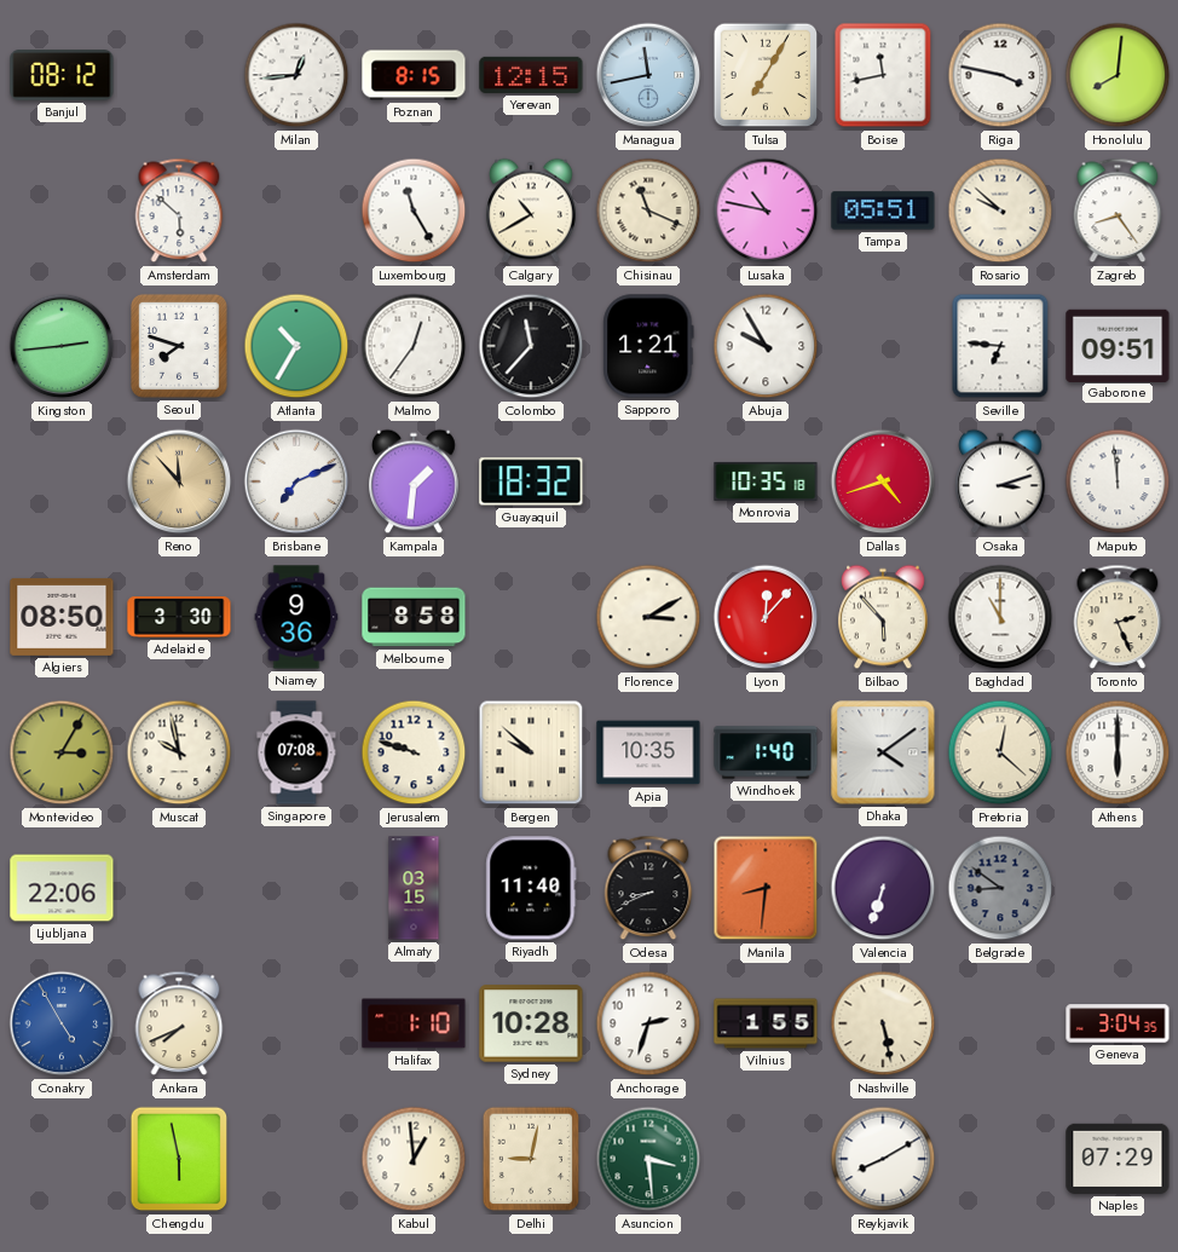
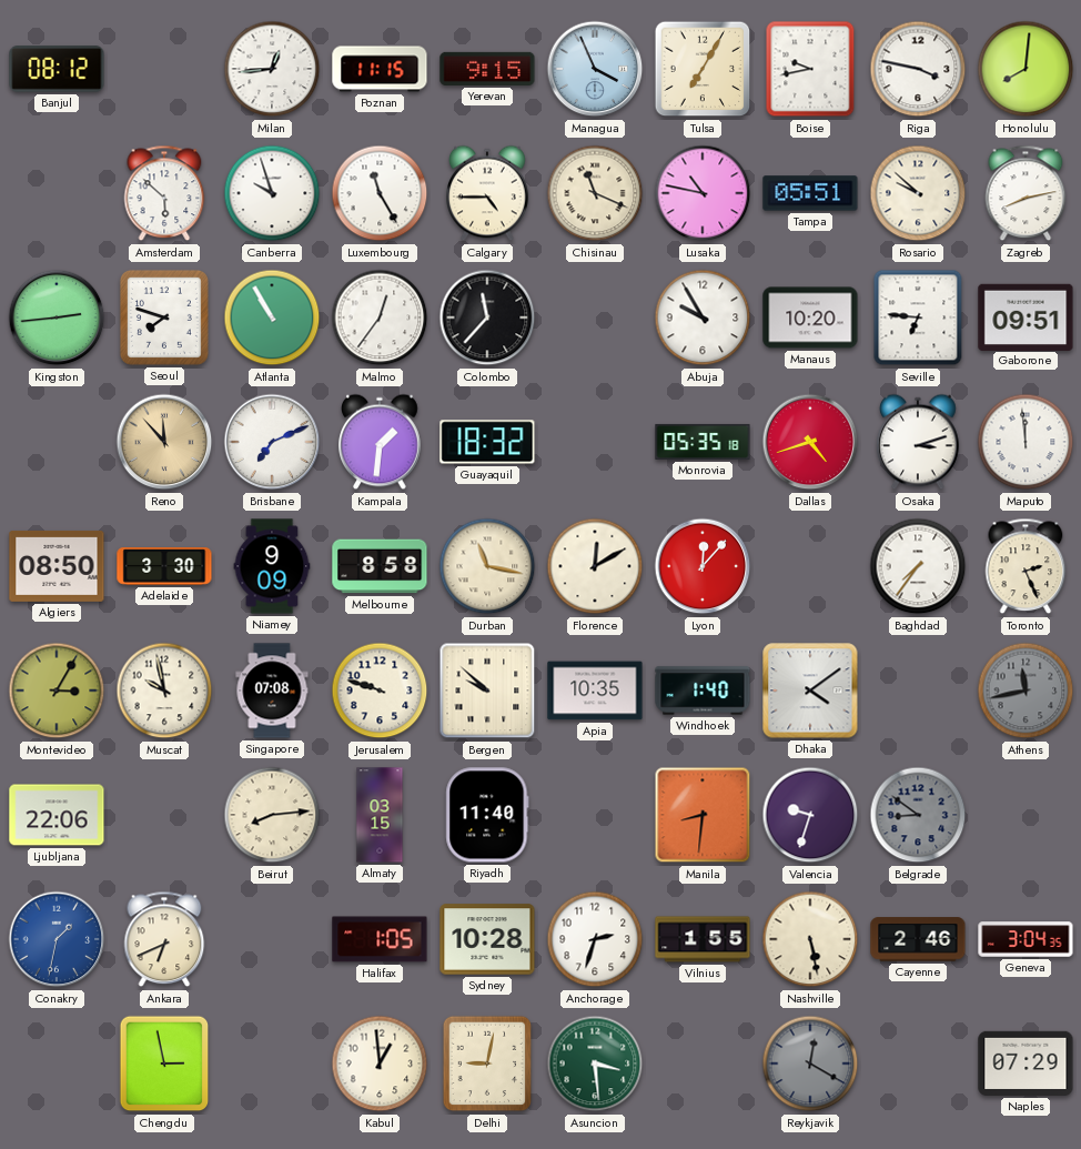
Poznan: 8:15 -> 11:15 (380, 69)
Yerevan: 12:15 -> 9:15 (487, 69)
Managua: 11:43 -> 3:56 (595, 69)
Boise: 11:43 -> 9:43 (810, 69)
Canberra: none -> 9:57 (272, 193)
Calgary: 10:40 -> 4:45 (487, 193)
Zagreb: 8:24 -> 8:13 (1026, 193)
Atlanta: 10:35 -> 10:55 (272, 318)
Sapporo: 1:21 -> none (648, 346)
Manaus: none -> 10:20 (810, 318)
Monrovia: 10:35 -> 05:35 (703, 442)
Niamey: 9:36 -> 9:09 (272, 566)
Durban: none -> 11:17 (487, 566)
Florence: 3:10 -> 12:10 (595, 566)
Bilbao: 5:53 -> none (883, 617)
Baghdad: 11:00 -> 7:36 (918, 566)
Pretoria: 12:22 -> none (1000, 752)
Athens: 6:00 -> 11:43 (1026, 691)
Athens dial: white -> grey (1026, 691)
Beirut: none -> 8:14 (272, 815)
Odesa: 8:41 -> none (648, 888)
Valencia: 6:33 -> 9:33 (810, 815)
Conakry: 4:55 -> 1:32 (57, 939)
Ankara: 7:41 -> 6:41 (164, 939)
Halifax: 1:10 -> 1:05 (380, 939)
Cayenne: none -> 2:46 (918, 939)
Chengdu: 5:58 -> 2:58 (164, 1064)
Reykjavik: 8:10 -> 12:20 (810, 1064)
Reykjavik dial: white -> grey (810, 1064)
